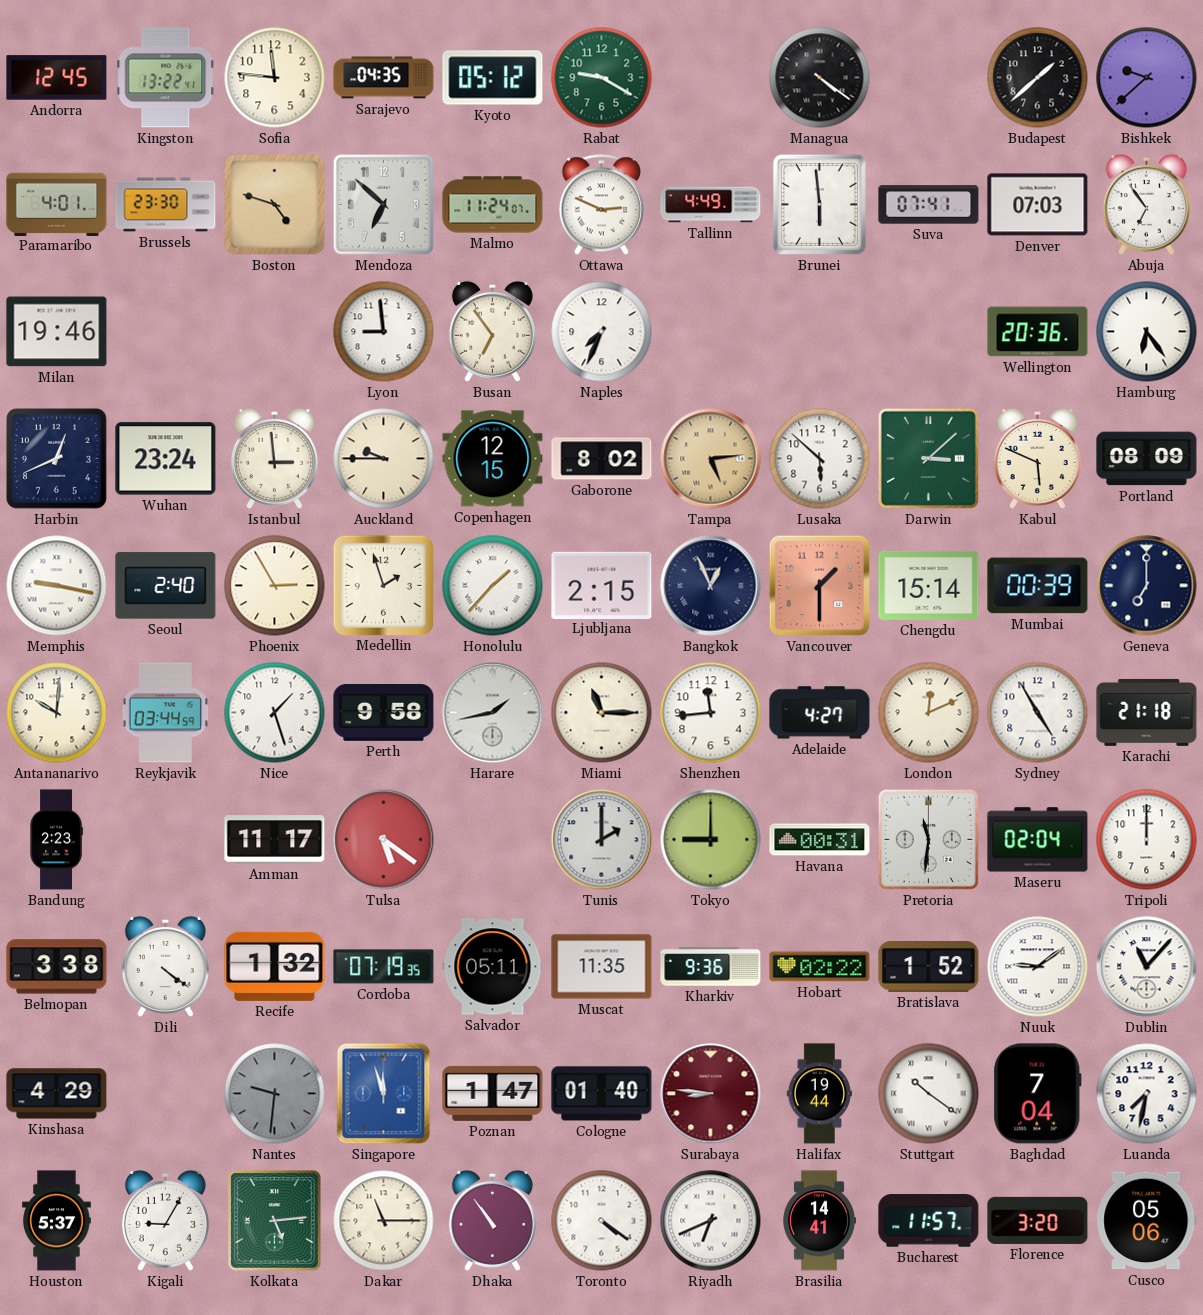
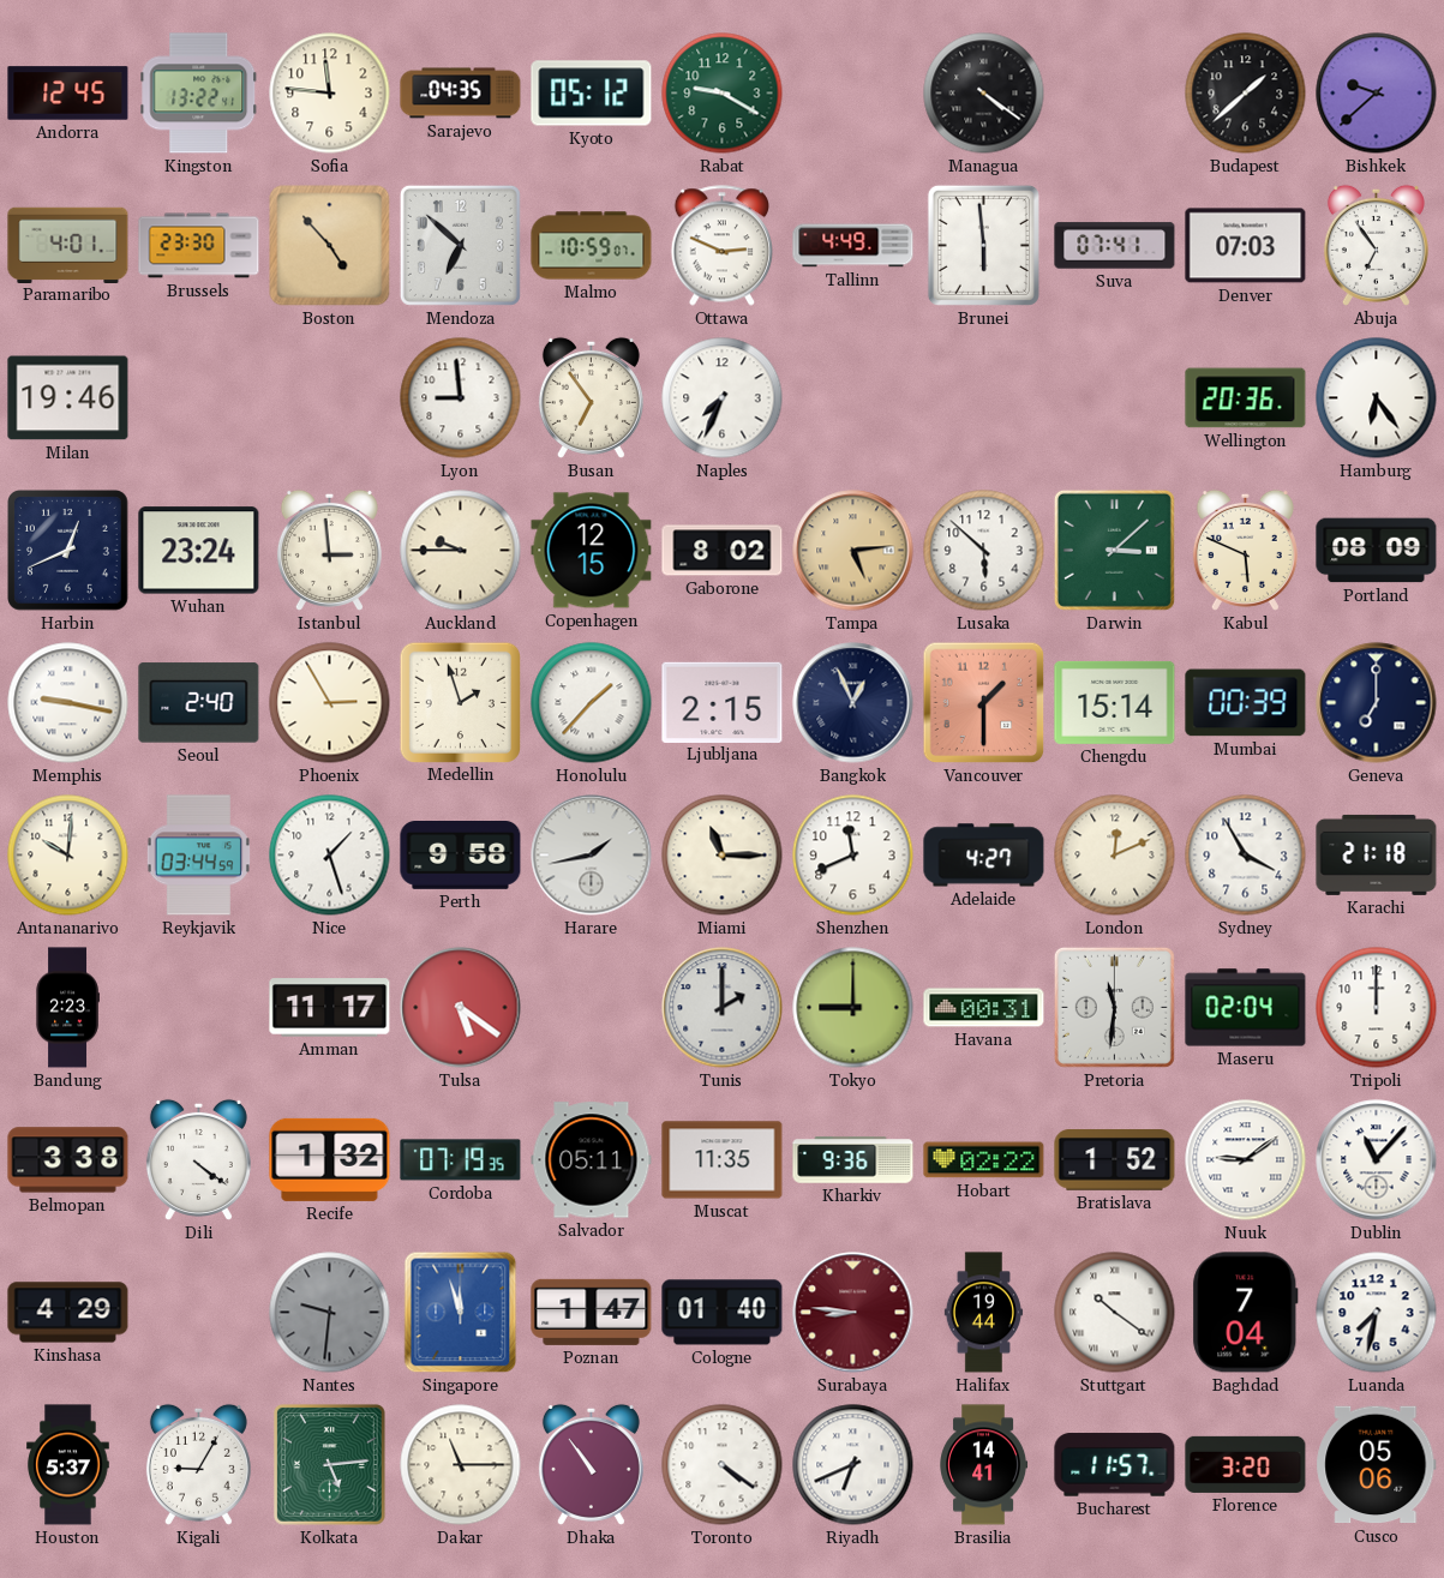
Boston: 4:48 -> 4:53 (330, 246)
Malmo: 11:24 -> 10:59 (592, 246)
Shenzhen: 11:44 -> 11:41 (853, 856)
Sydney: 4:55 -> 3:55 (1246, 856)
